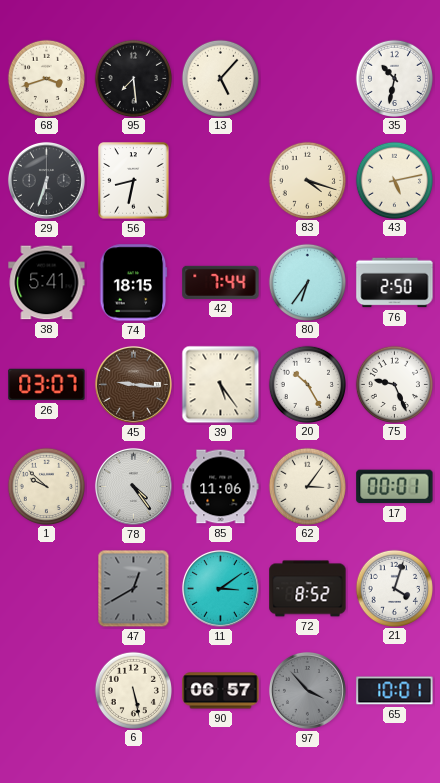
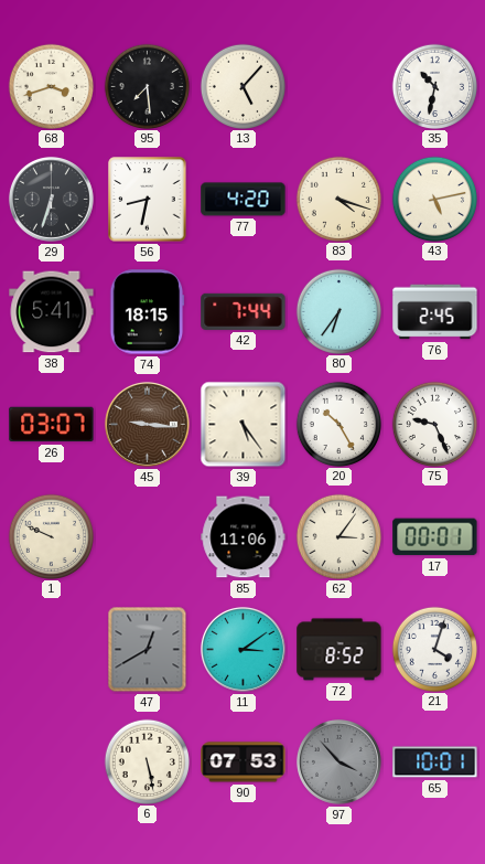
77: none -> 4:20 (244, 200)
76: 2:50 -> 2:45 (435, 312)
1: 9:52 -> 9:49 (51, 536)
78: 4:24 -> none (133, 486)
90: 06:57 -> 07:53 (244, 762)
